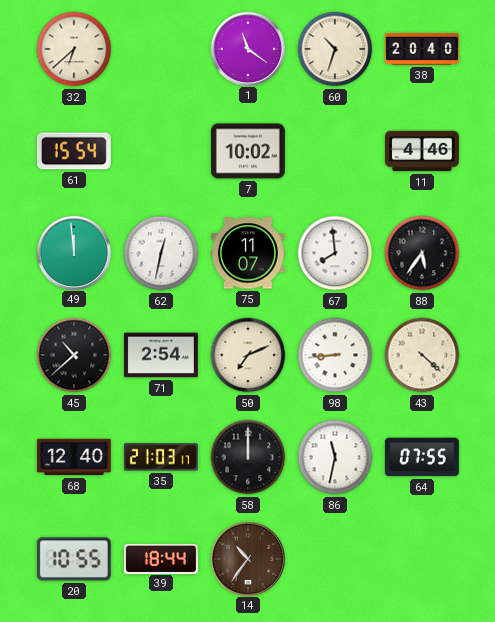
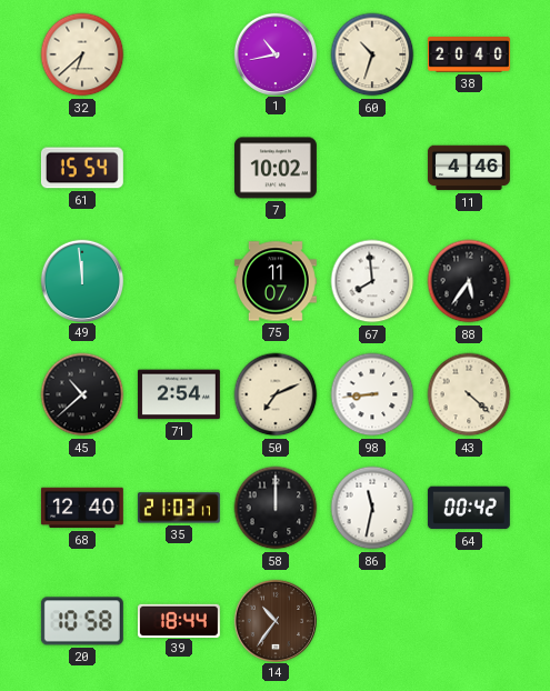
1: 11:21 -> 10:43 (274, 53)
62: 12:32 -> none (161, 253)
64: 07:55 -> 00:42 (469, 508)
20: 10:55 -> 10:58 (82, 621)
